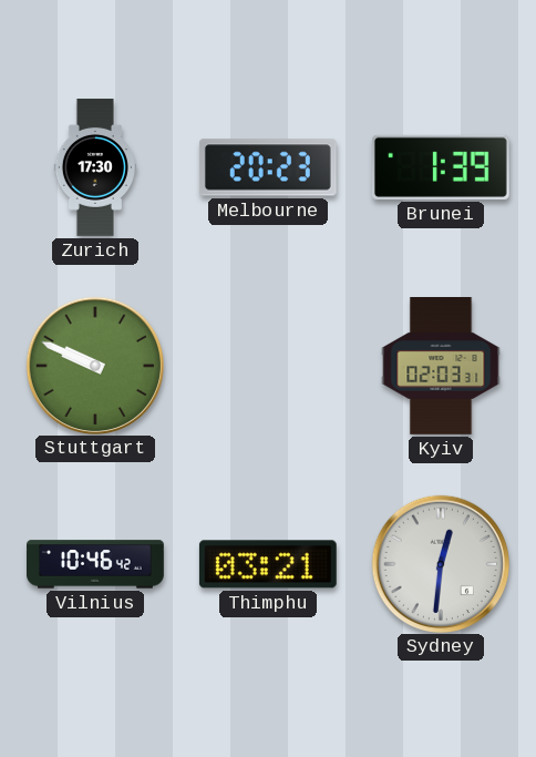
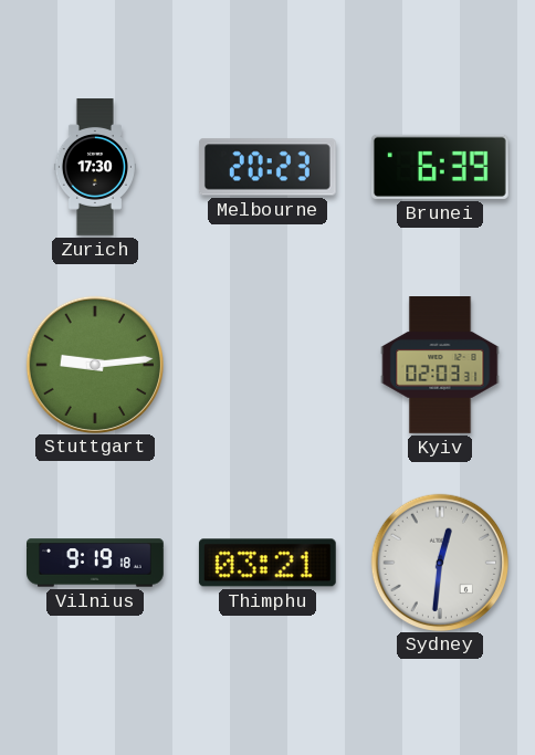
Brunei: 1:39 -> 6:39 (440, 167)
Stuttgart: 9:49 -> 9:14 (94, 364)
Vilnius: 10:46 -> 9:19 (96, 563)
